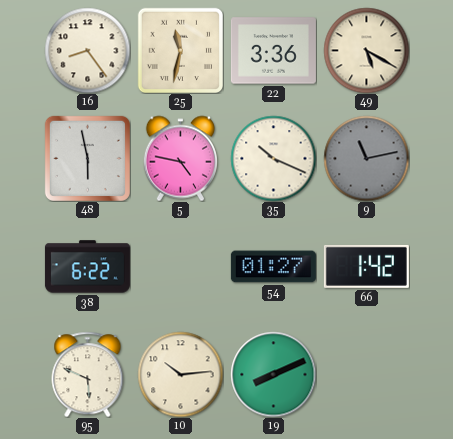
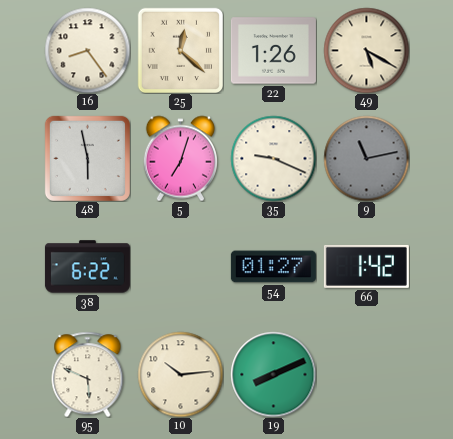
25: 11:32 -> 12:22 (180, 50)
22: 3:36 -> 1:26 (273, 51)
5: 4:47 -> 7:03 (180, 158)
35: 10:19 -> 9:19 (273, 158)
